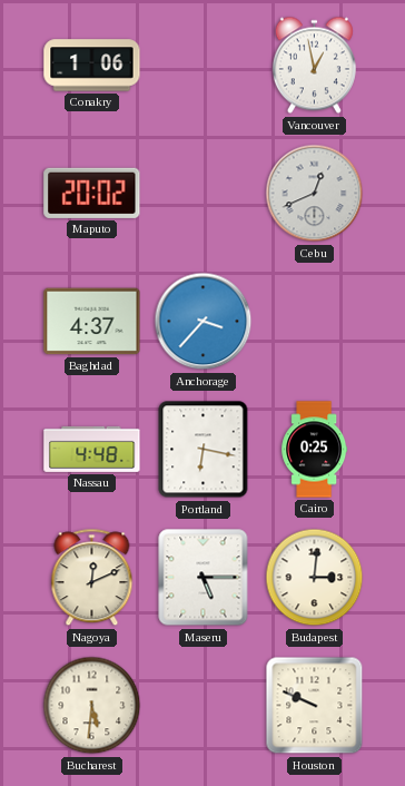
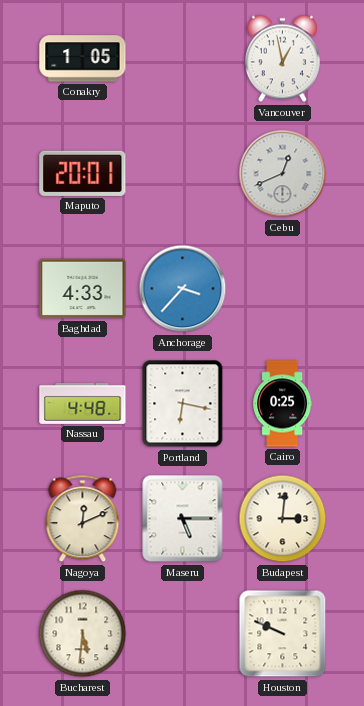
Conakry: 1:06 -> 1:05 (83, 59)
Maputo: 20:02 -> 20:01 (83, 173)
Baghdad: 4:37 -> 4:33 (83, 289)
